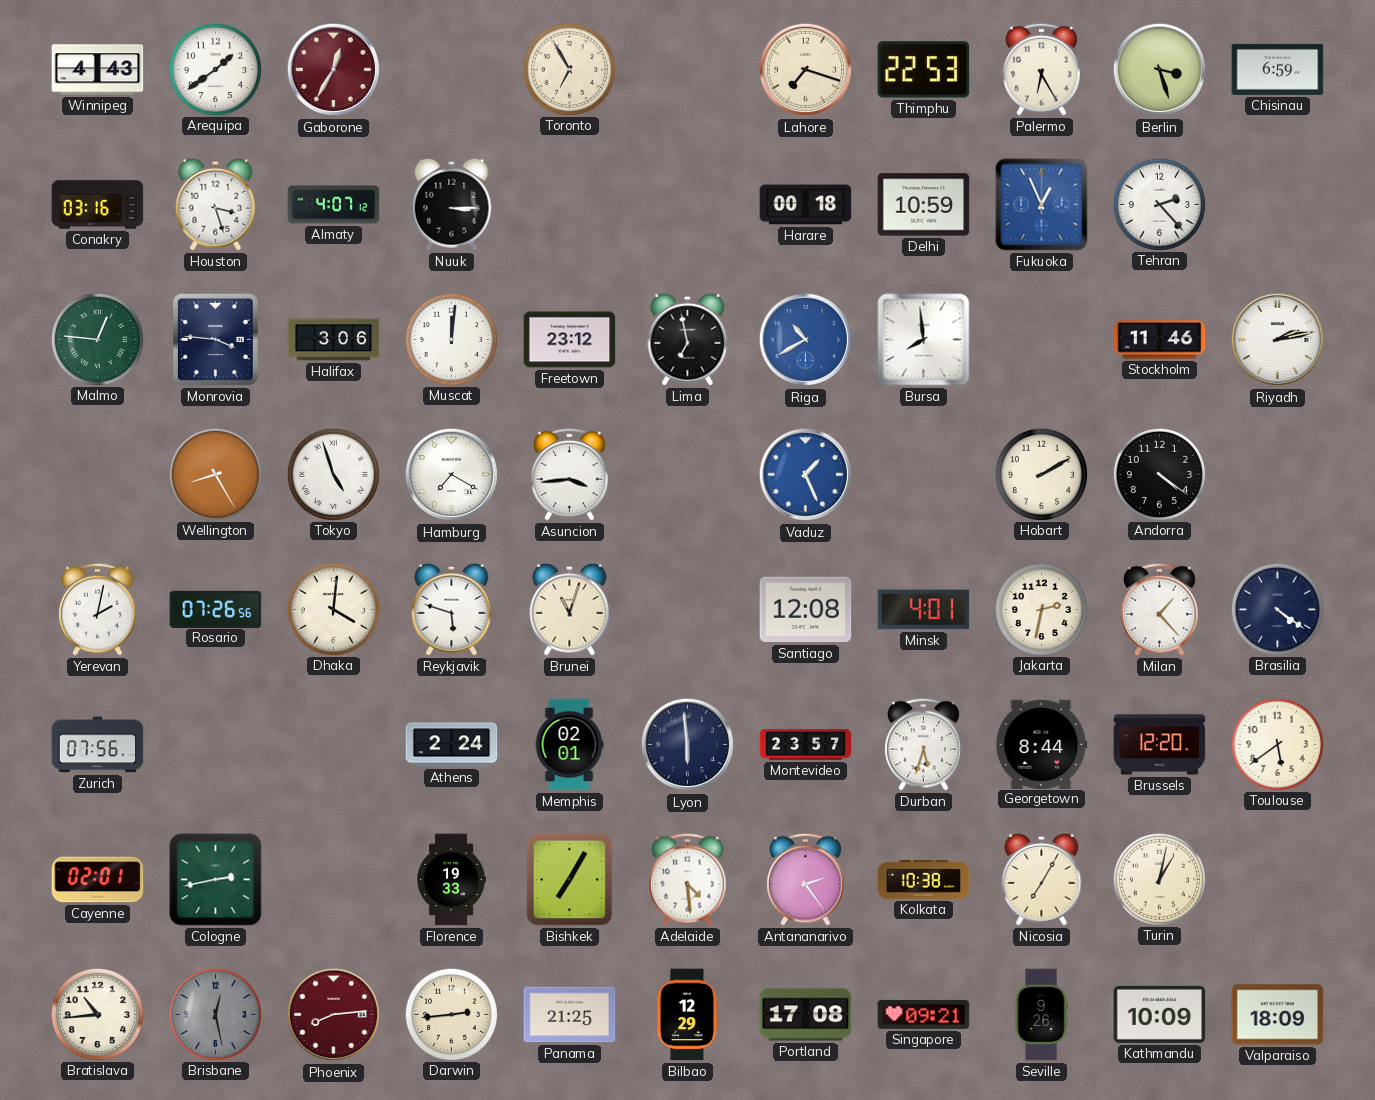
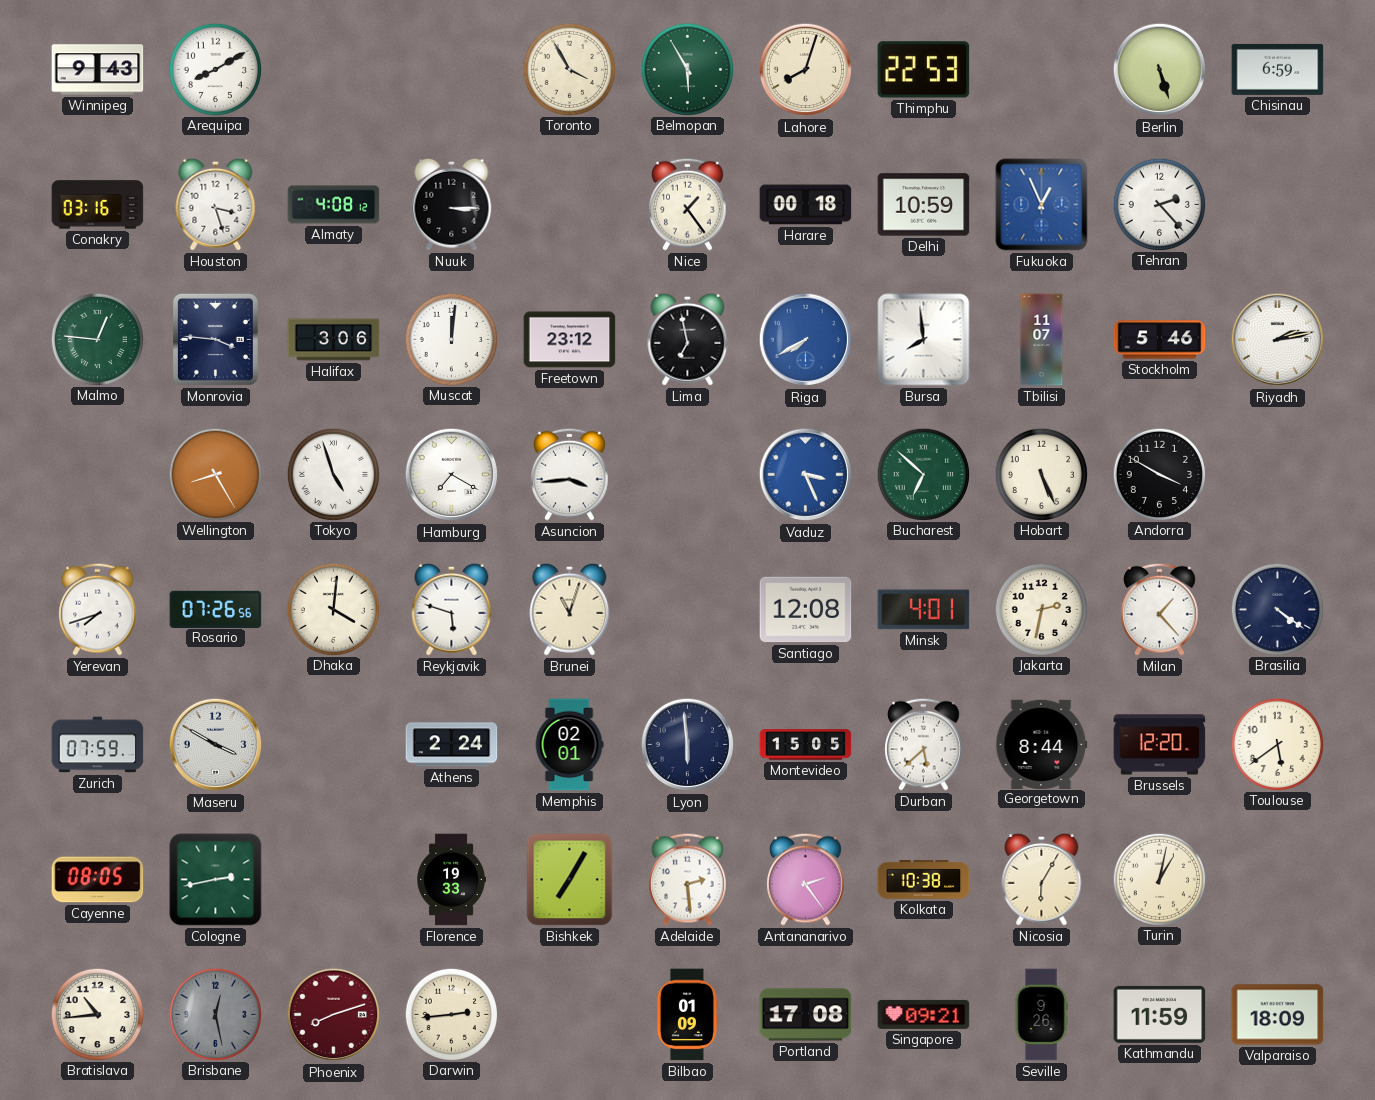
Winnipeg: 4:43 -> 9:43 (98, 70)
Arequipa: 1:39 -> 8:10 (215, 69)
Gaborone: 12:35 -> none (334, 70)
Toronto: 6:55 -> 3:55 (569, 69)
Belmopan: none -> 5:55 (687, 69)
Lahore: 7:18 -> 8:03 (806, 70)
Palermo: 6:25 -> none (1042, 69)
Berlin: 3:27 -> 5:27 (1160, 70)
Almaty: 4:07 -> 4:08 (334, 205)
Nice: none -> 1:24 (688, 204)
Riga: 10:40 -> 7:40 (806, 340)
Tbilisi: none -> 11:07 (1042, 340)
Stockholm: 11:46 -> 5:46 (1160, 340)
Vaduz: 1:26 -> 3:26 (806, 475)
Bucharest: none -> 6:52 (923, 474)
Hobart: 2:10 -> 5:26 (1041, 474)
Andorra: 4:21 -> 3:50 (1159, 474)
Yerevan: 2:02 -> 7:42 (98, 609)
Zurich: 07:56 -> 07:59 (98, 745)
Maseru: none -> 3:50 (216, 745)
Montevideo: 23:57 -> 15:05 (806, 745)
Durban: 5:33 -> 5:38 (924, 744)
Cayenne: 02:01 -> 08:05 (98, 880)
Adelaide: 4:29 -> 2:29 (688, 879)
Nicosia: 7:05 -> 6:05 (1042, 879)
Phoenix: 8:14 -> 8:12 (334, 1015)
Panama: 21:25 -> none (570, 1015)
Bilbao: 12:29 -> 01:09 (687, 1015)
Kathmandu: 10:09 -> 11:59 (1160, 1014)
